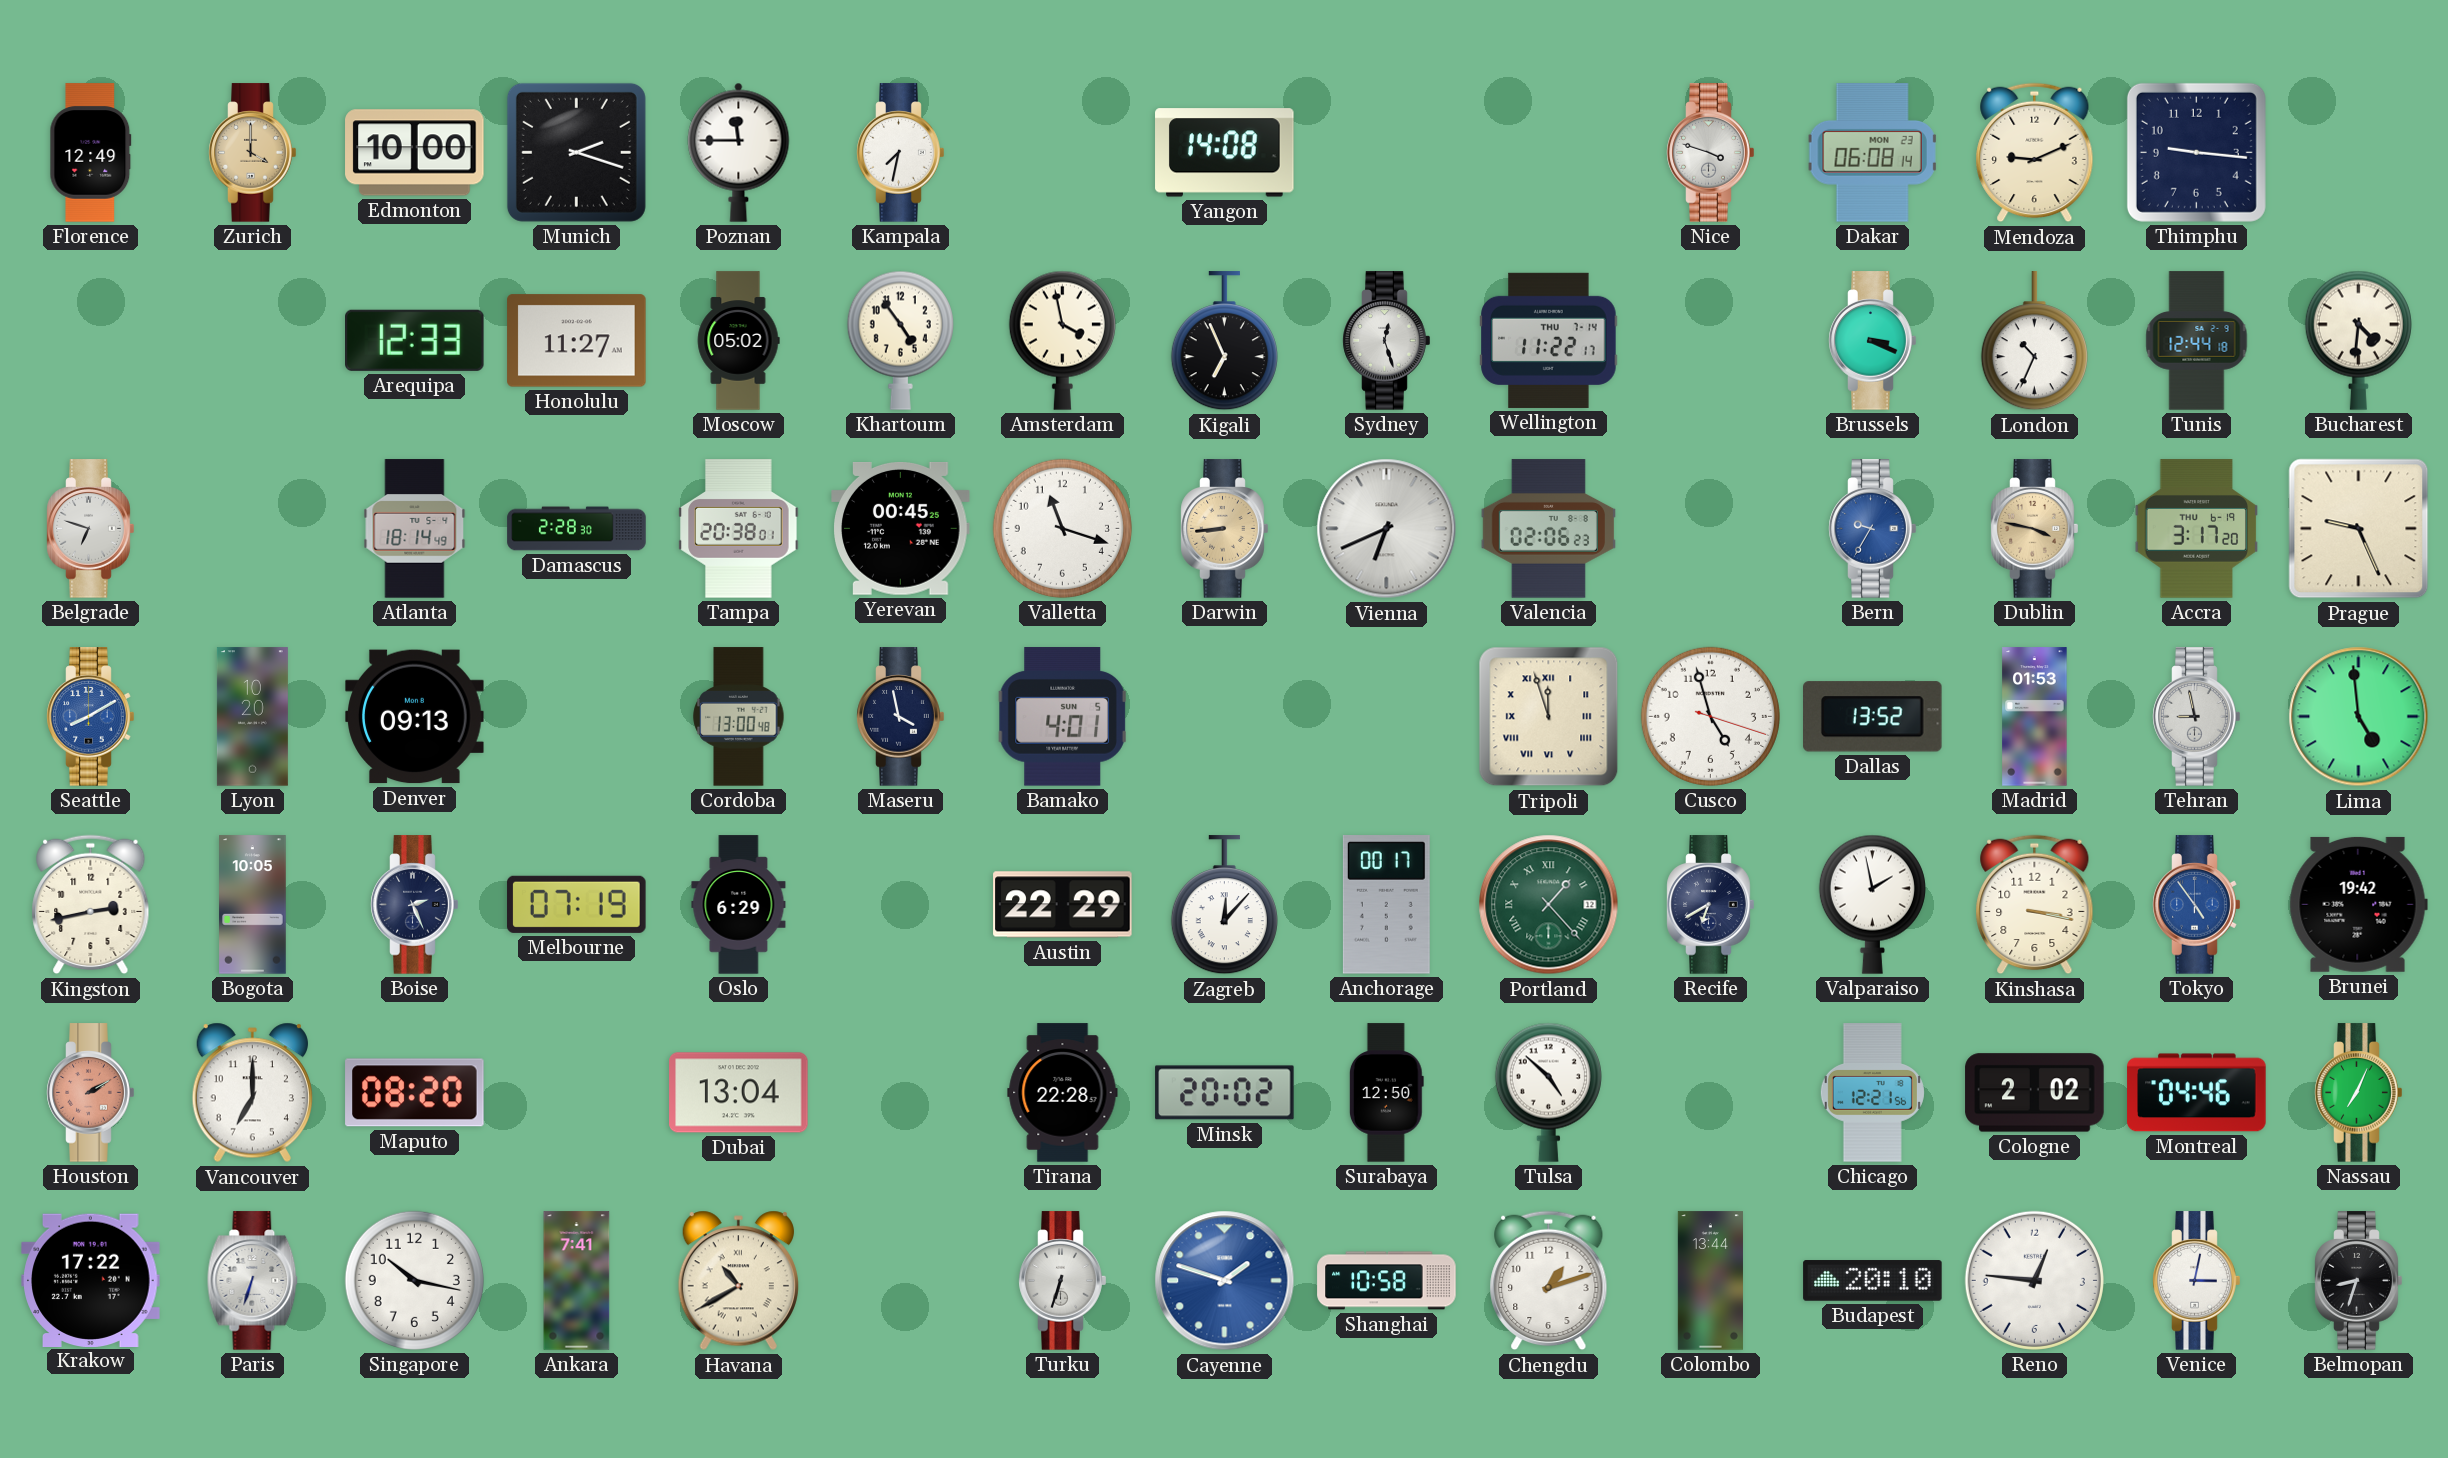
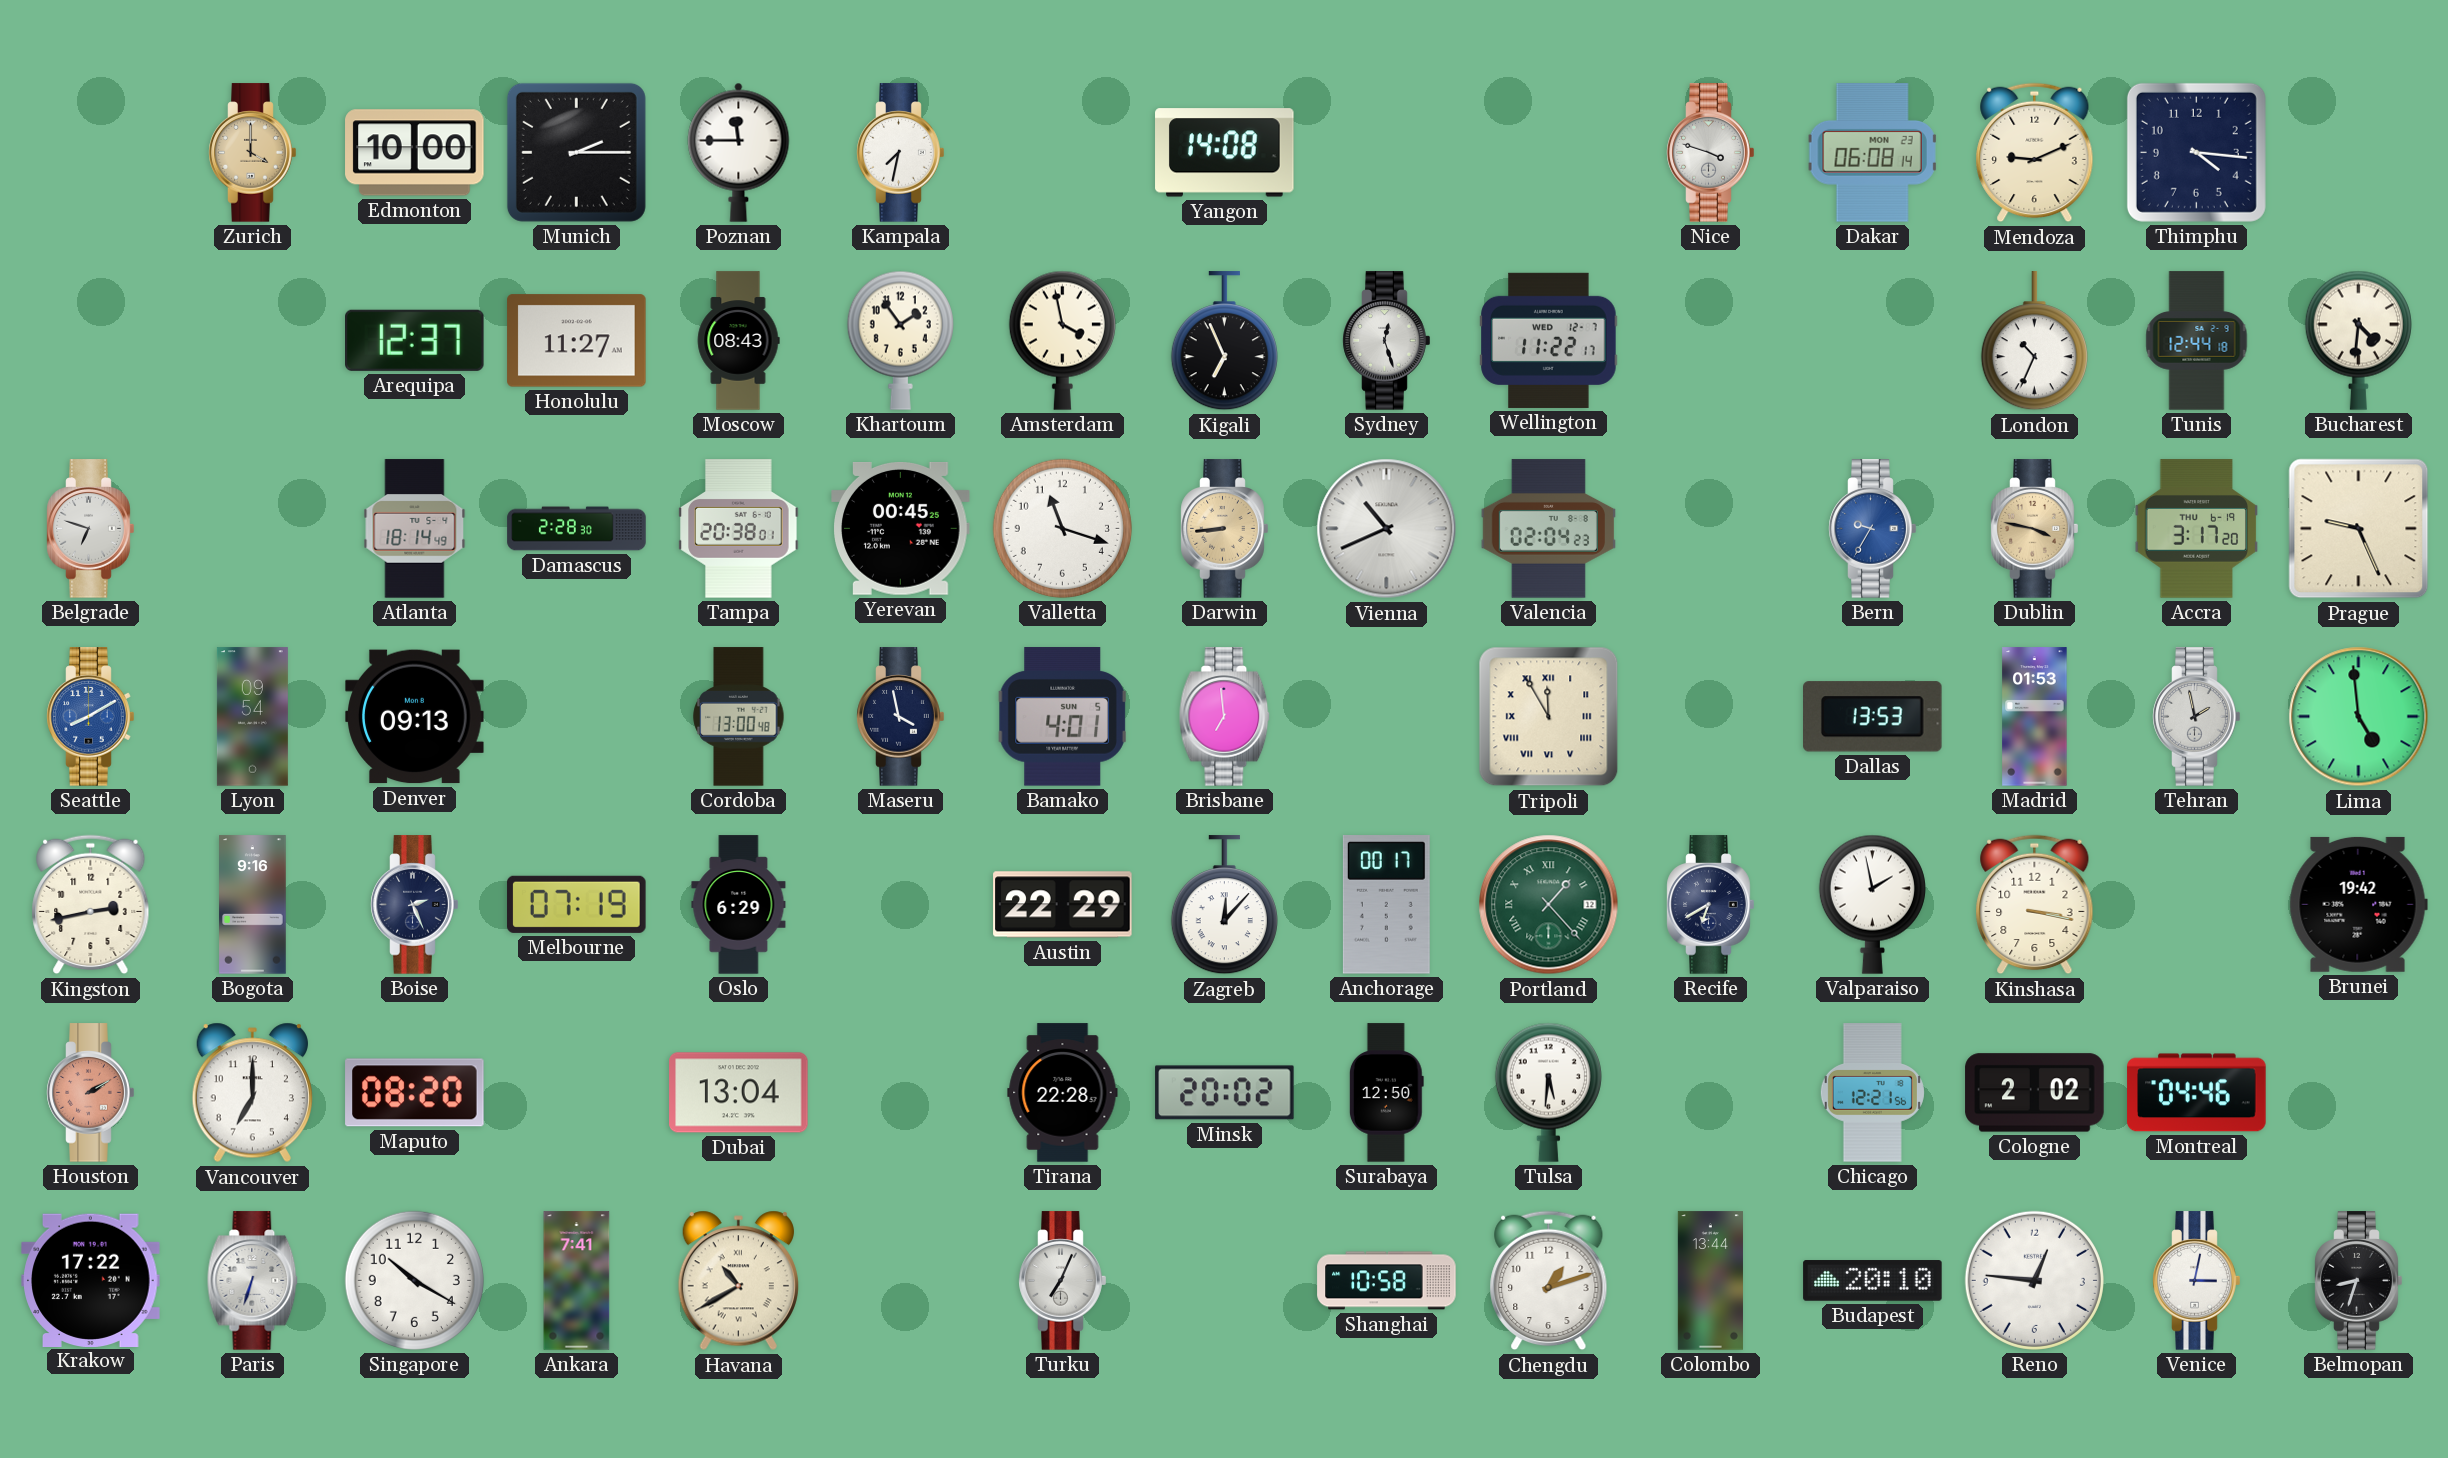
Florence: 12:49 -> none (91, 153)
Munich: 2:18 -> 2:15 (576, 152)
Thimphu: 9:16 -> 4:16 (2196, 152)
Arequipa: 12:33 -> 12:37 (415, 340)
Moscow: 05:02 -> 08:43 (738, 341)
Khartoum: 4:54 -> 1:54 (900, 340)
Wellington date: THU 7-14 -> WED 12-7 (1549, 340)
Brussels: 3:19 -> none (1873, 341)
Vienna: 6:41 -> 10:41 (1387, 529)
Valencia: 02:06 -> 02:04 (1548, 529)
Lyon: 10:20 -> 09:54 (252, 717)
Brisbane: none -> 6:59 (1225, 717)
Tripoli: 11:57 -> 11:55 (1549, 717)
Cusco: 4:57 -> none (1710, 716)
Dallas: 13:52 -> 13:53 (1873, 717)
Tehran: 8:58 -> 1:58 (2197, 717)
Bogota: 10:05 -> 9:16 (253, 905)
Tokyo: 4:54 -> none (2197, 905)
Tulsa: 4:52 -> 5:31 (1548, 1092)
Nassau: 7:04 -> none (2359, 1093)
Singapore: 10:17 -> 10:20 (414, 1280)
Turku: 6:33 -> 7:04 (1063, 1281)
Cayenne: 1:48 -> none (1225, 1281)
